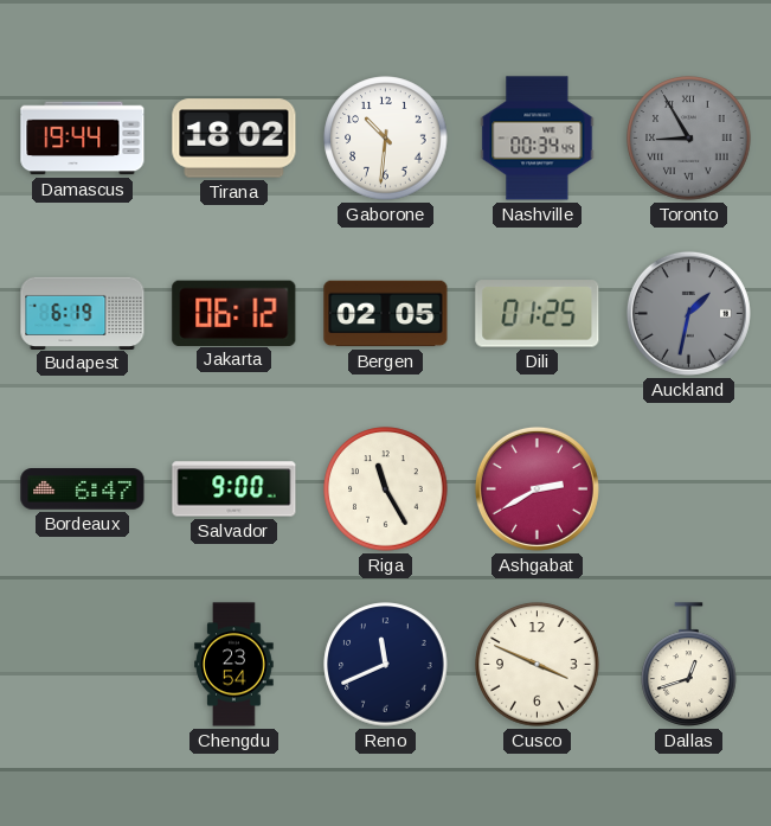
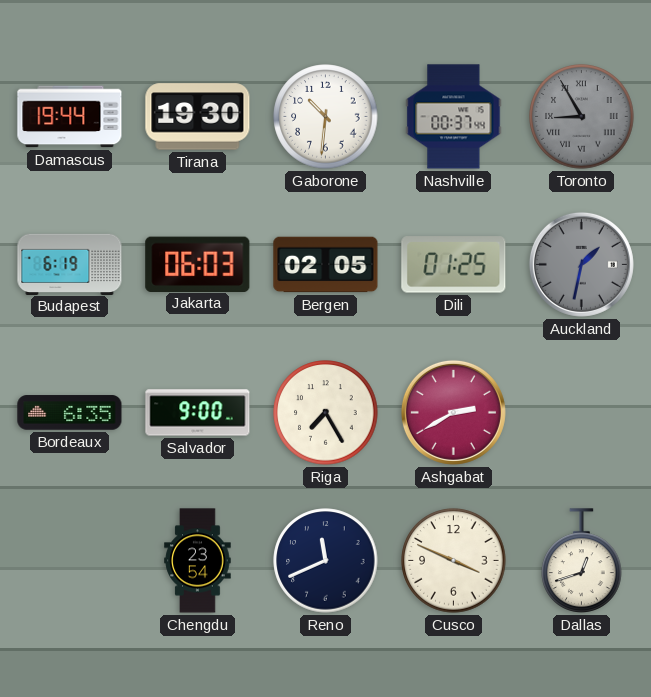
Tirana: 18:02 -> 19:30 (198, 117)
Nashville: 00:34 -> 00:37 (454, 117)
Jakarta: 06:12 -> 06:03 (198, 264)
Bordeaux: 6:47 -> 6:35 (70, 413)
Riga: 11:25 -> 7:25 (326, 413)
